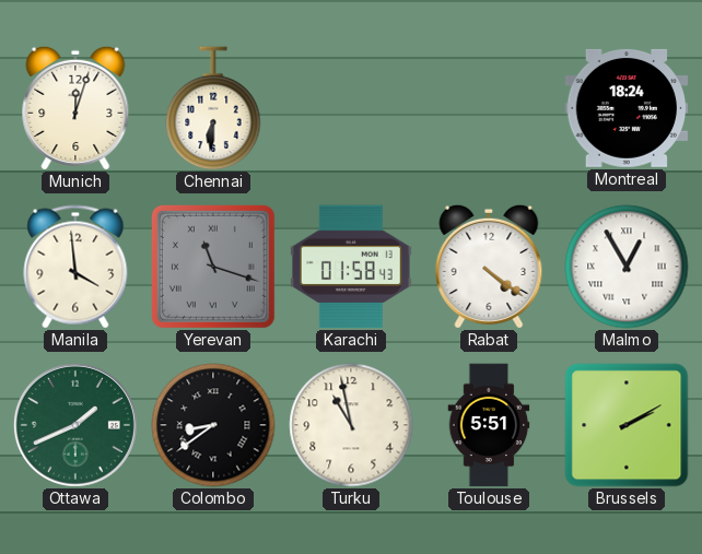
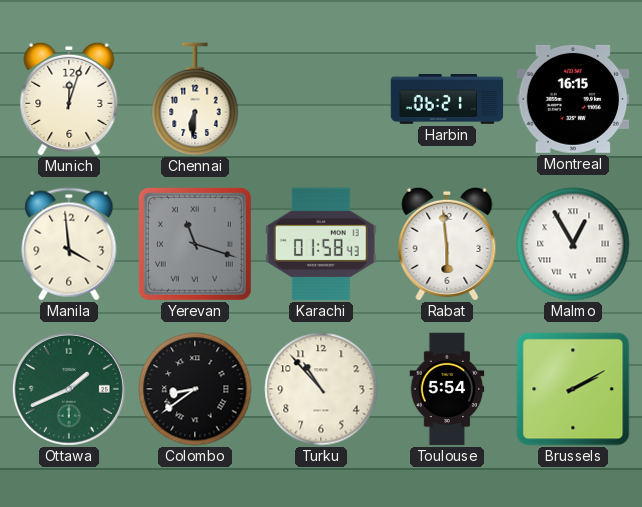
Harbin: none -> 06:21 (447, 99)
Montreal: 18:24 -> 16:15 (573, 99)
Rabat: 4:21 -> 5:59 (447, 244)
Turku: 10:58 -> 10:53 (321, 389)
Toulouse: 5:51 -> 5:54 (447, 389)
